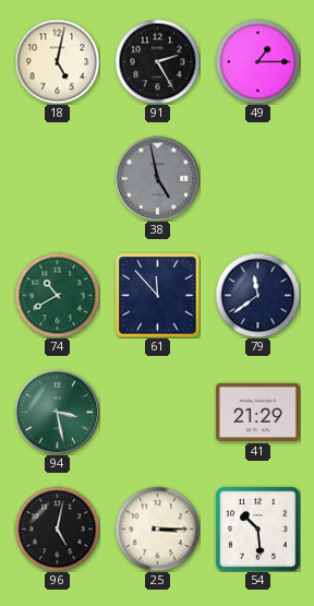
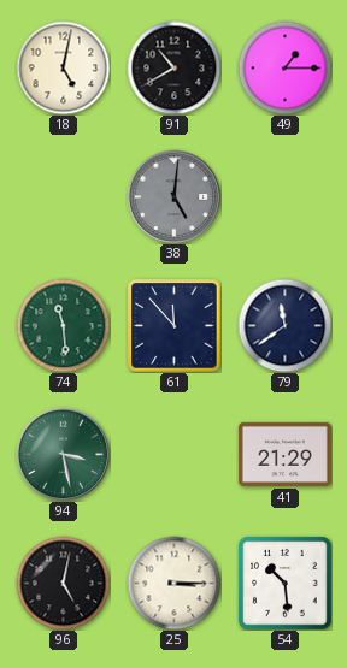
91: 2:25 -> 10:40 (173, 67)
38: 4:58 -> 5:01 (173, 196)
74: 10:40 -> 11:29 (63, 325)
